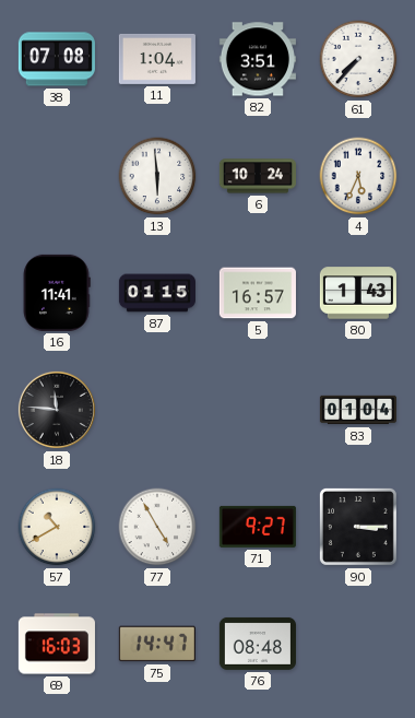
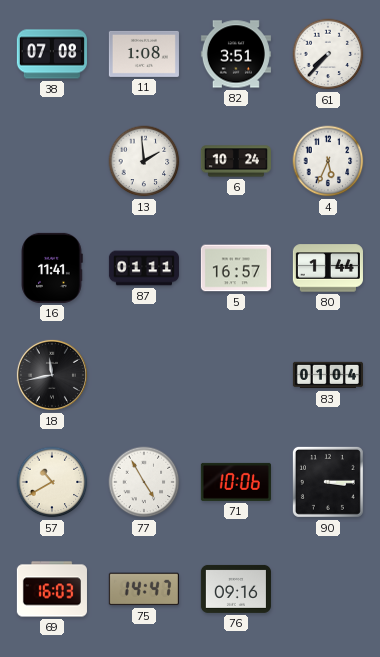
11: 1:04 -> 1:08 (144, 54)
13: 5:59 -> 1:59 (144, 161)
87: 01:15 -> 01:11 (144, 268)
80: 1:43 -> 1:44 (328, 268)
18: 11:46 -> 11:43 (52, 375)
71: 9:27 -> 10:06 (236, 482)
76: 08:48 -> 09:16 (236, 589)
